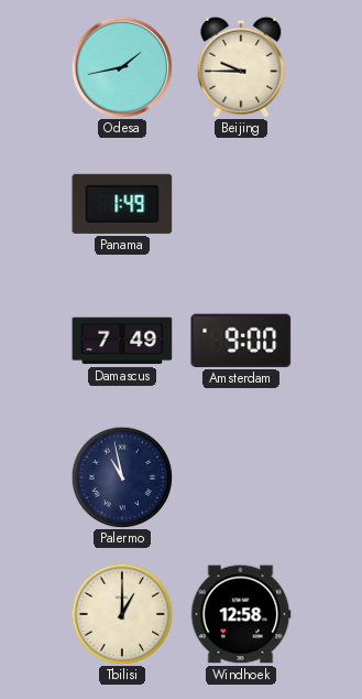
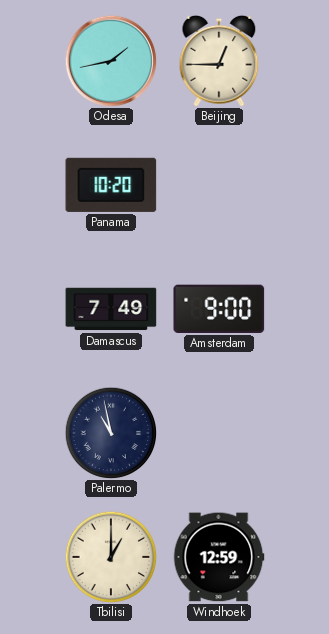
Beijing: 9:45 -> 12:45 (219, 61)
Panama: 1:49 -> 10:20 (111, 185)
Windhoek: 12:58 -> 12:59 (219, 557)
